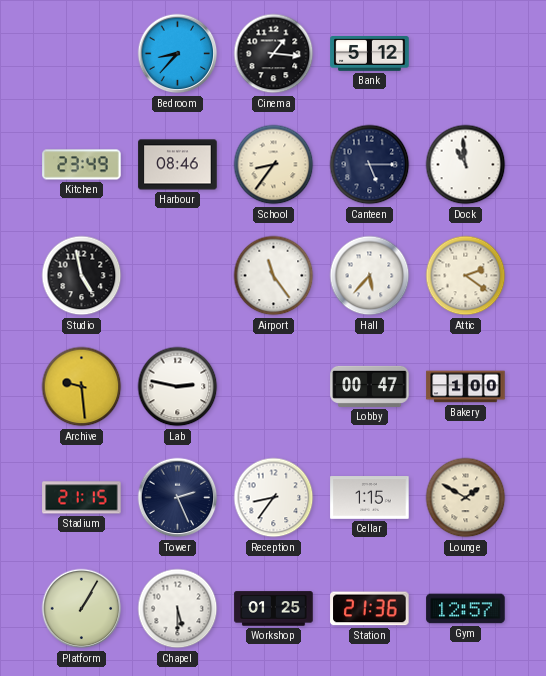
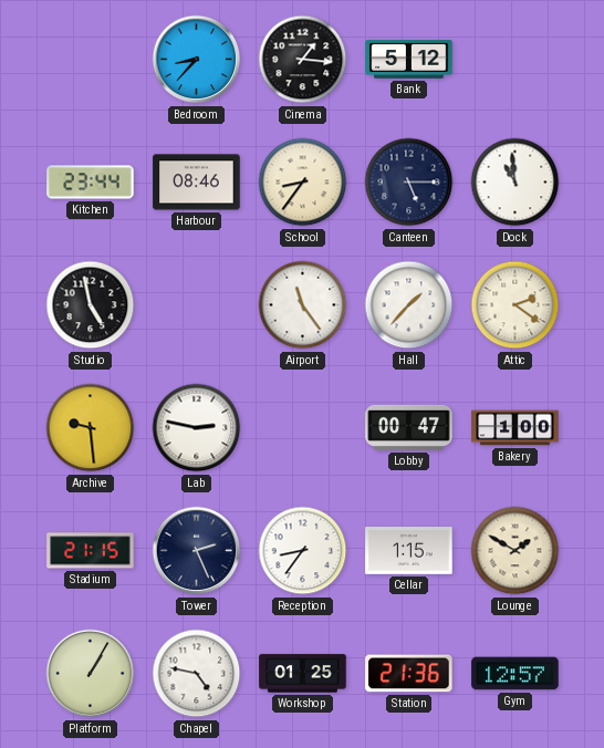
Kitchen: 23:49 -> 23:44 (91, 183)
Hall: 5:37 -> 1:37 (409, 305)
Chapel: 5:30 -> 4:47 (197, 674)
